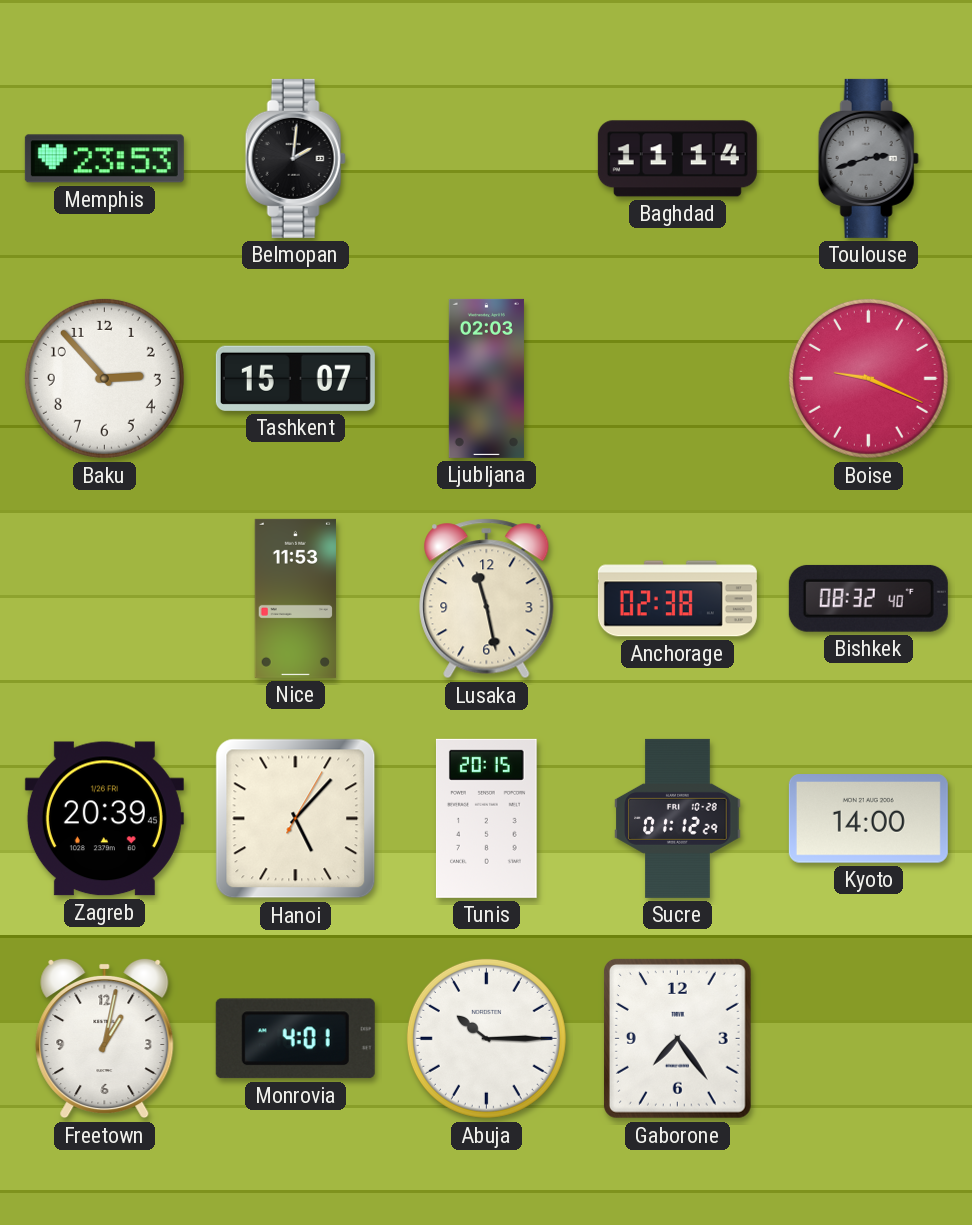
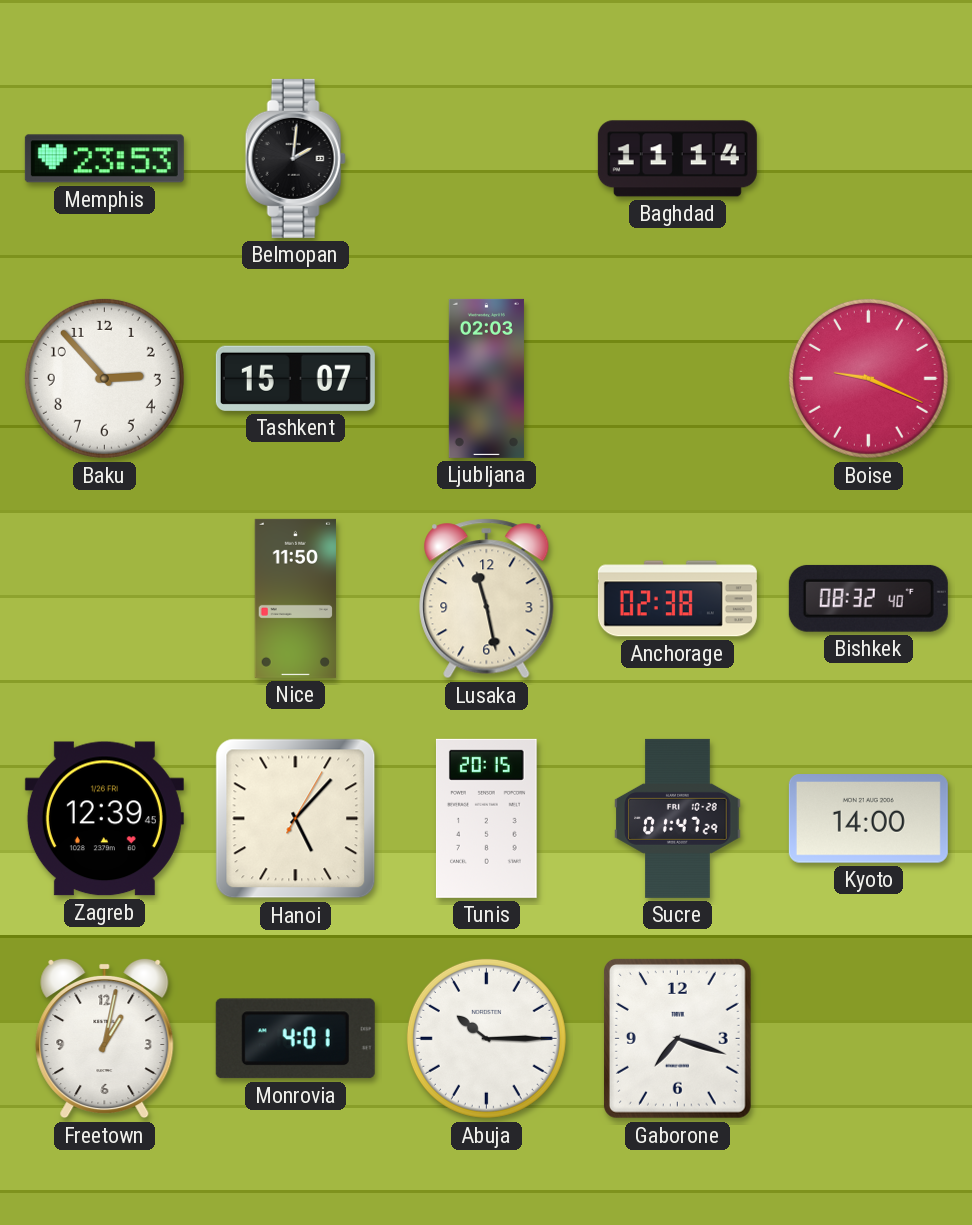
Toulouse: 2:42 -> none (868, 158)
Nice: 11:53 -> 11:50 (295, 598)
Zagreb: 20:39 -> 12:39 (104, 819)
Sucre: 01:12 -> 01:47 (678, 818)
Gaborone: 7:24 -> 7:18 (677, 1038)
